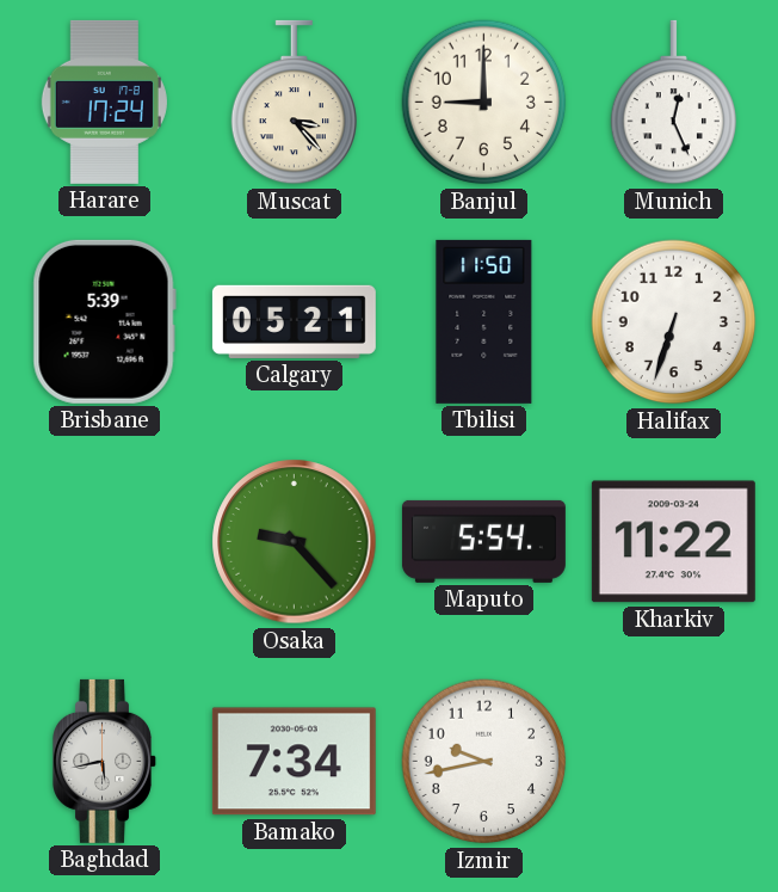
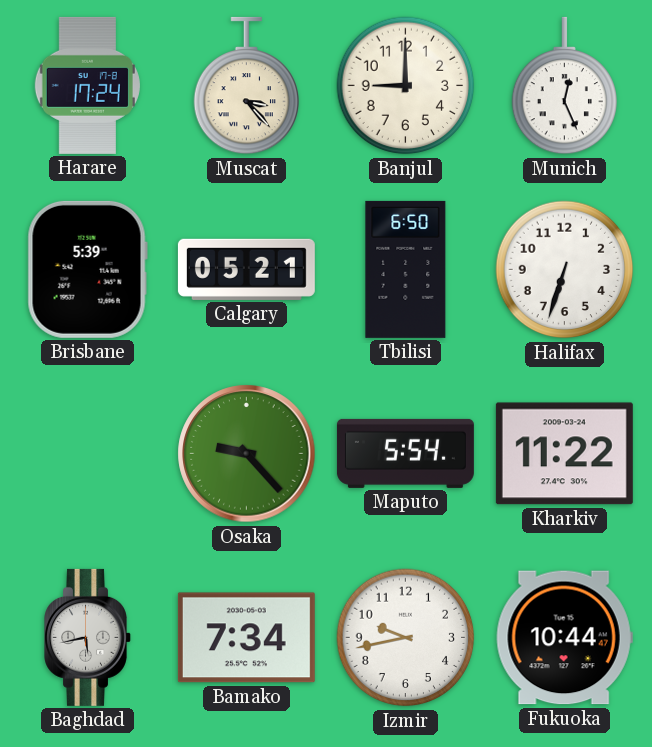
Tbilisi: 11:50 -> 6:50 (406, 269)
Fukuoka: none -> 10:44 (564, 638)
